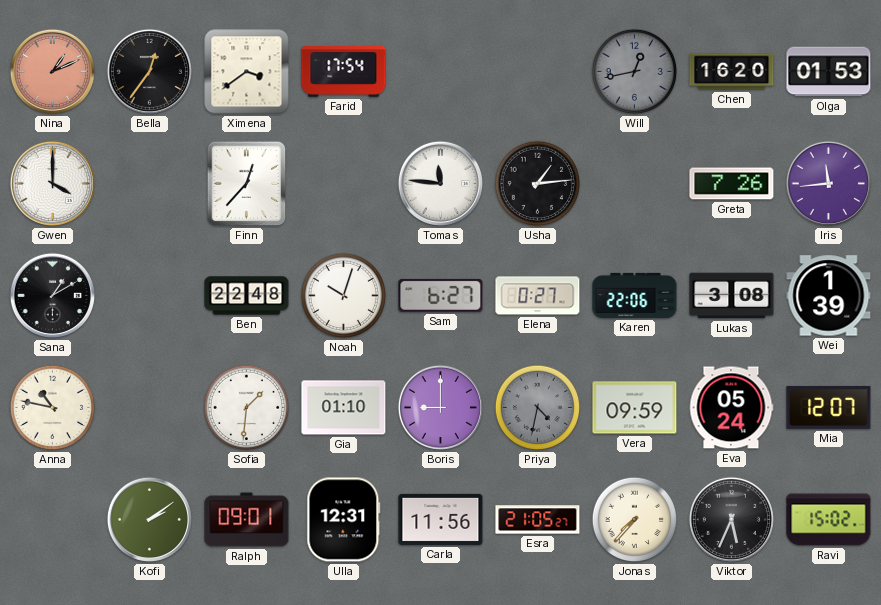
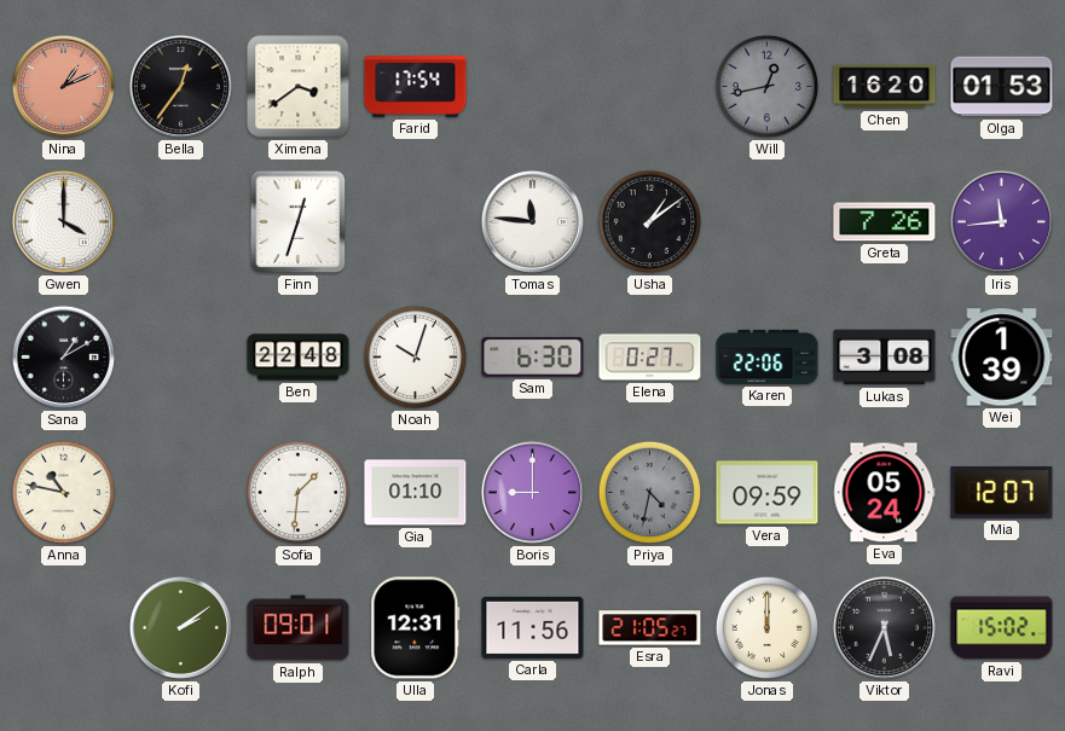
Finn: 12:37 -> 12:33 (299, 222)
Usha: 1:14 -> 1:09 (650, 222)
Sam: 6:27 -> 6:30 (533, 356)
Jonas: 7:37 -> 12:00 (768, 628)
